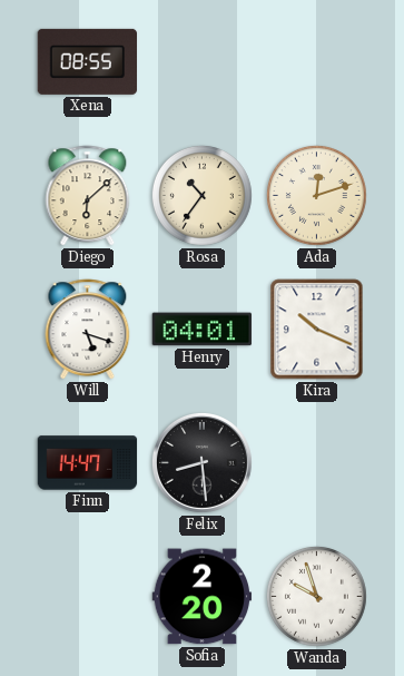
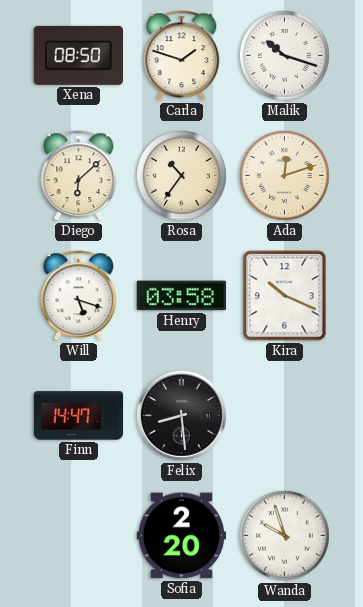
Xena: 08:55 -> 08:50 (79, 55)
Carla: none -> 1:48 (182, 56)
Malik: none -> 10:18 (284, 55)
Henry: 04:01 -> 03:58 (182, 296)
